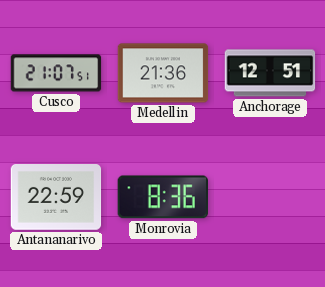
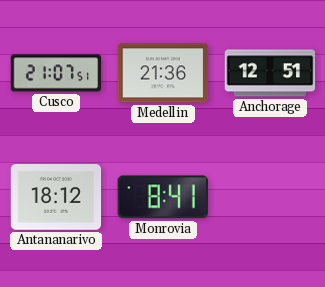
Antananarivo: 22:59 -> 18:12 (56, 198)
Monrovia: 8:36 -> 8:41 (163, 197)
